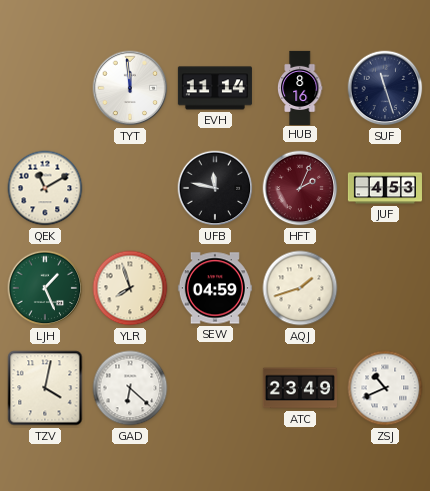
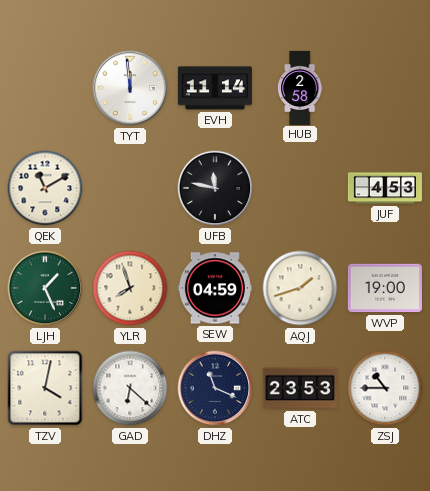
HUB: 8:16 -> 2:58 (300, 87)
SUF: 11:27 -> none (385, 88)
HFT: 2:04 -> none (300, 188)
WVP: none -> 19:00 (385, 288)
DHZ: none -> 11:19 (215, 388)
ATC: 23:49 -> 23:53 (300, 388)
ZSJ: 10:41 -> 10:45 (385, 388)
